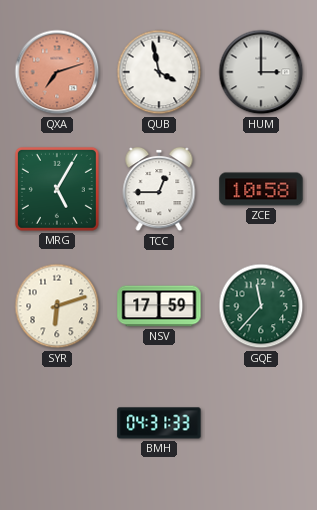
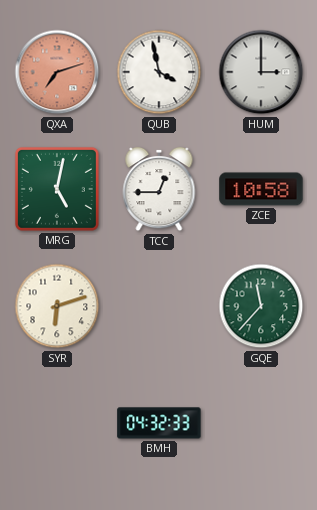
MRG: 5:05 -> 5:02 (57, 189)
NSV: 17:59 -> none (159, 306)
BMH: 04:31 -> 04:32 (159, 423)
